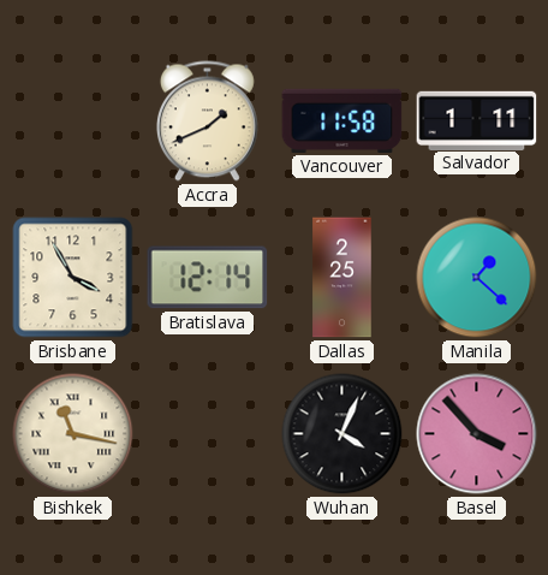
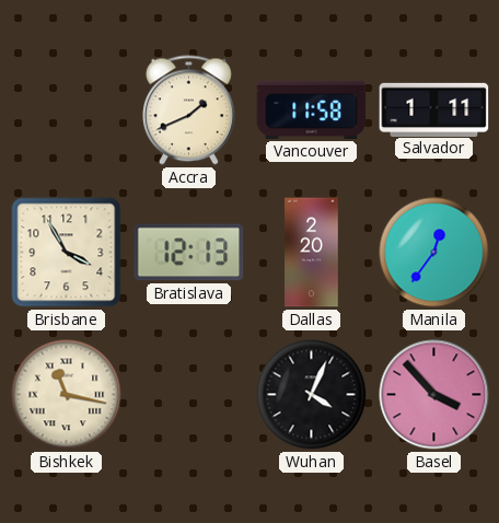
Bratislava: 12:14 -> 12:13 (189, 253)
Dallas: 2:25 -> 2:20 (312, 253)
Manila: 1:22 -> 12:36 (434, 253)
